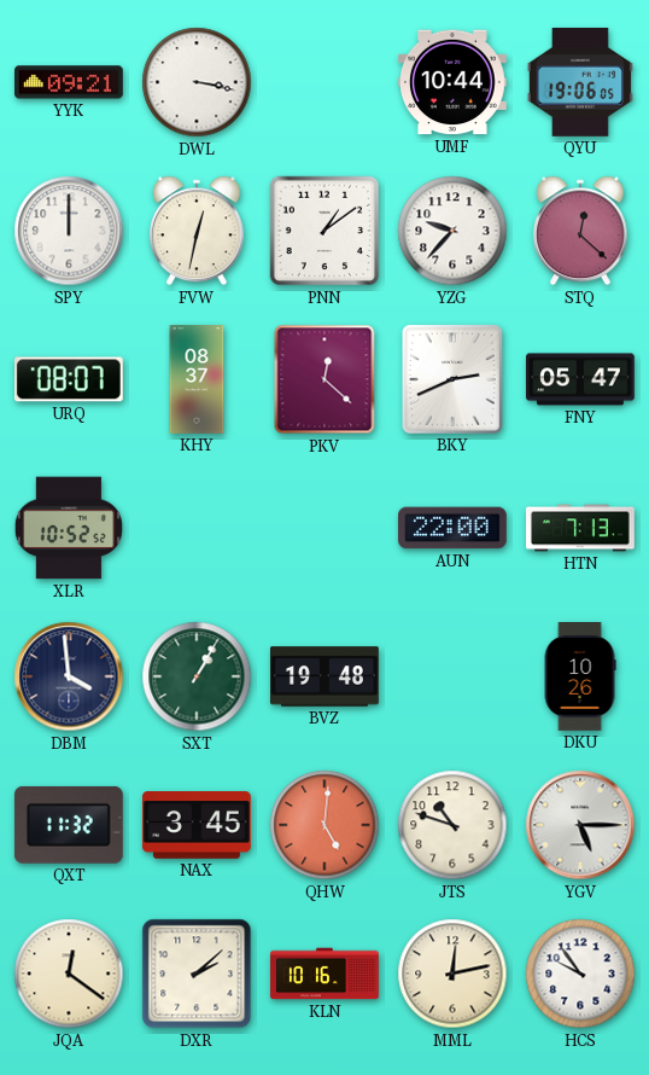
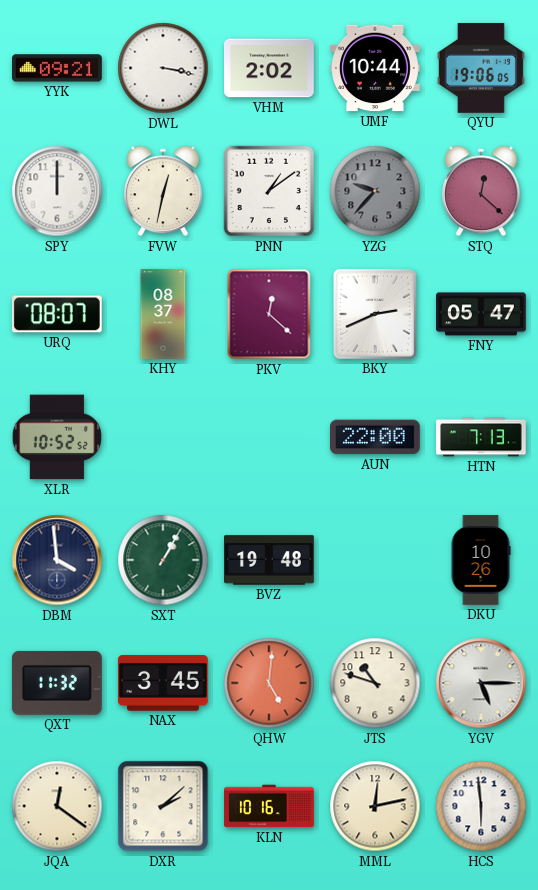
VHM: none -> 2:02 (270, 68)
YZG dial: white -> grey (375, 191)
HCS: 9:54 -> 5:59 (481, 806)
